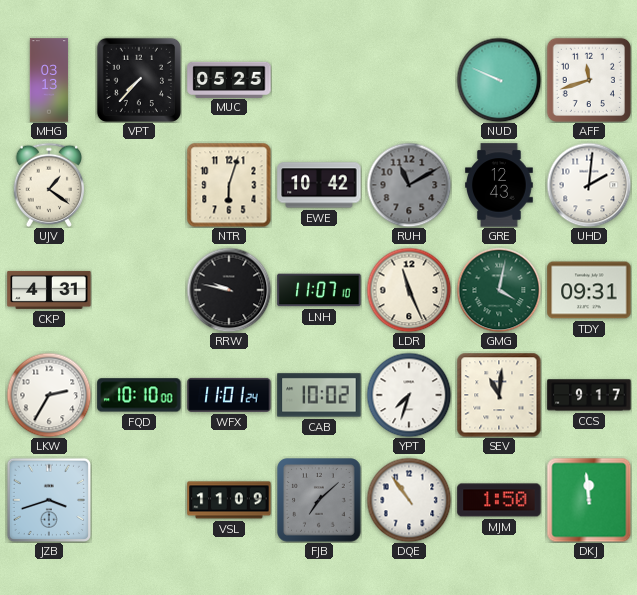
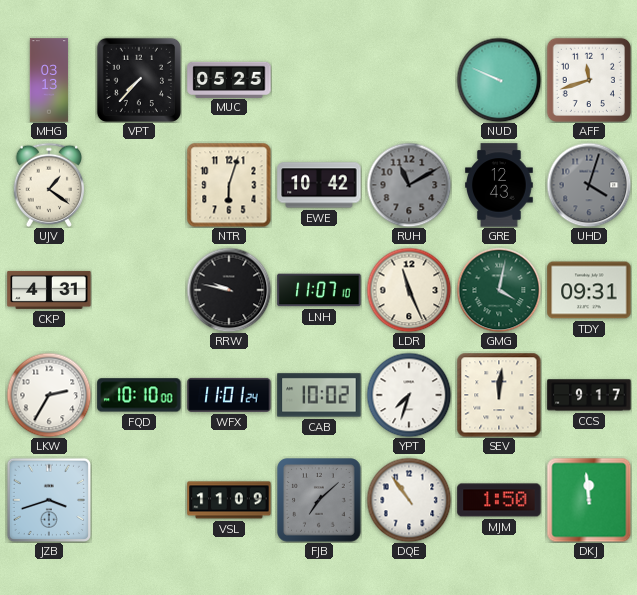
UHD: 2:01 -> 4:03 (589, 185)
UHD dial: white -> grey (589, 185)
SEV: 11:01 -> 12:01 (499, 395)
